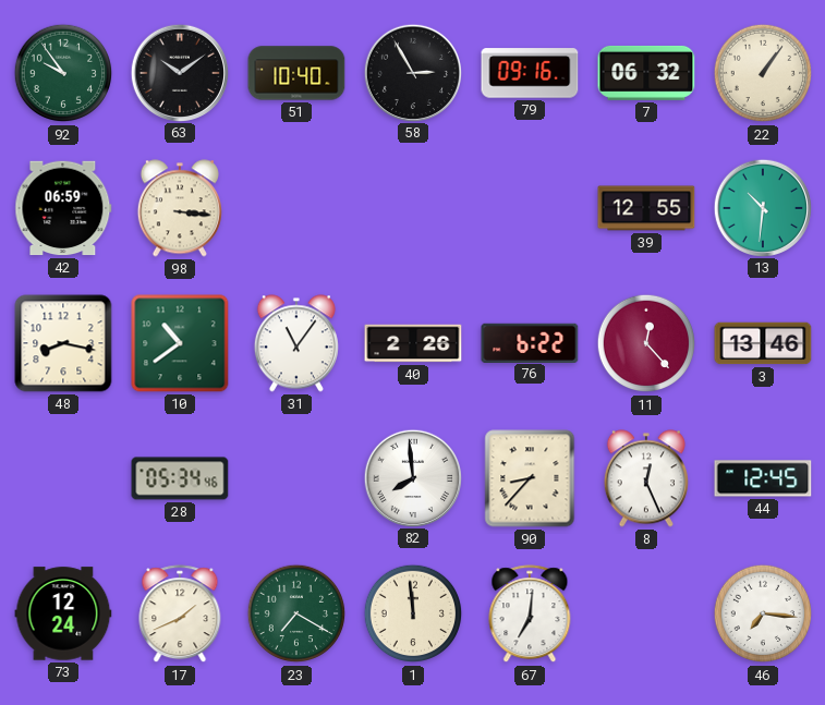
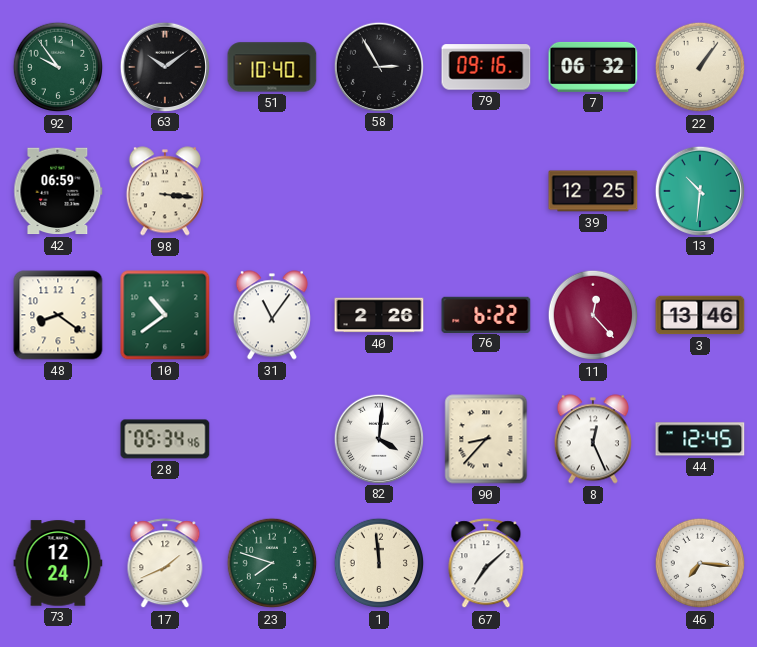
39: 12:55 -> 12:25 (593, 191)
48: 8:17 -> 8:21 (58, 315)
82: 7:59 -> 4:01 (379, 438)
23: 7:20 -> 7:48 (272, 563)
67: 7:01 -> 7:08 (486, 564)
